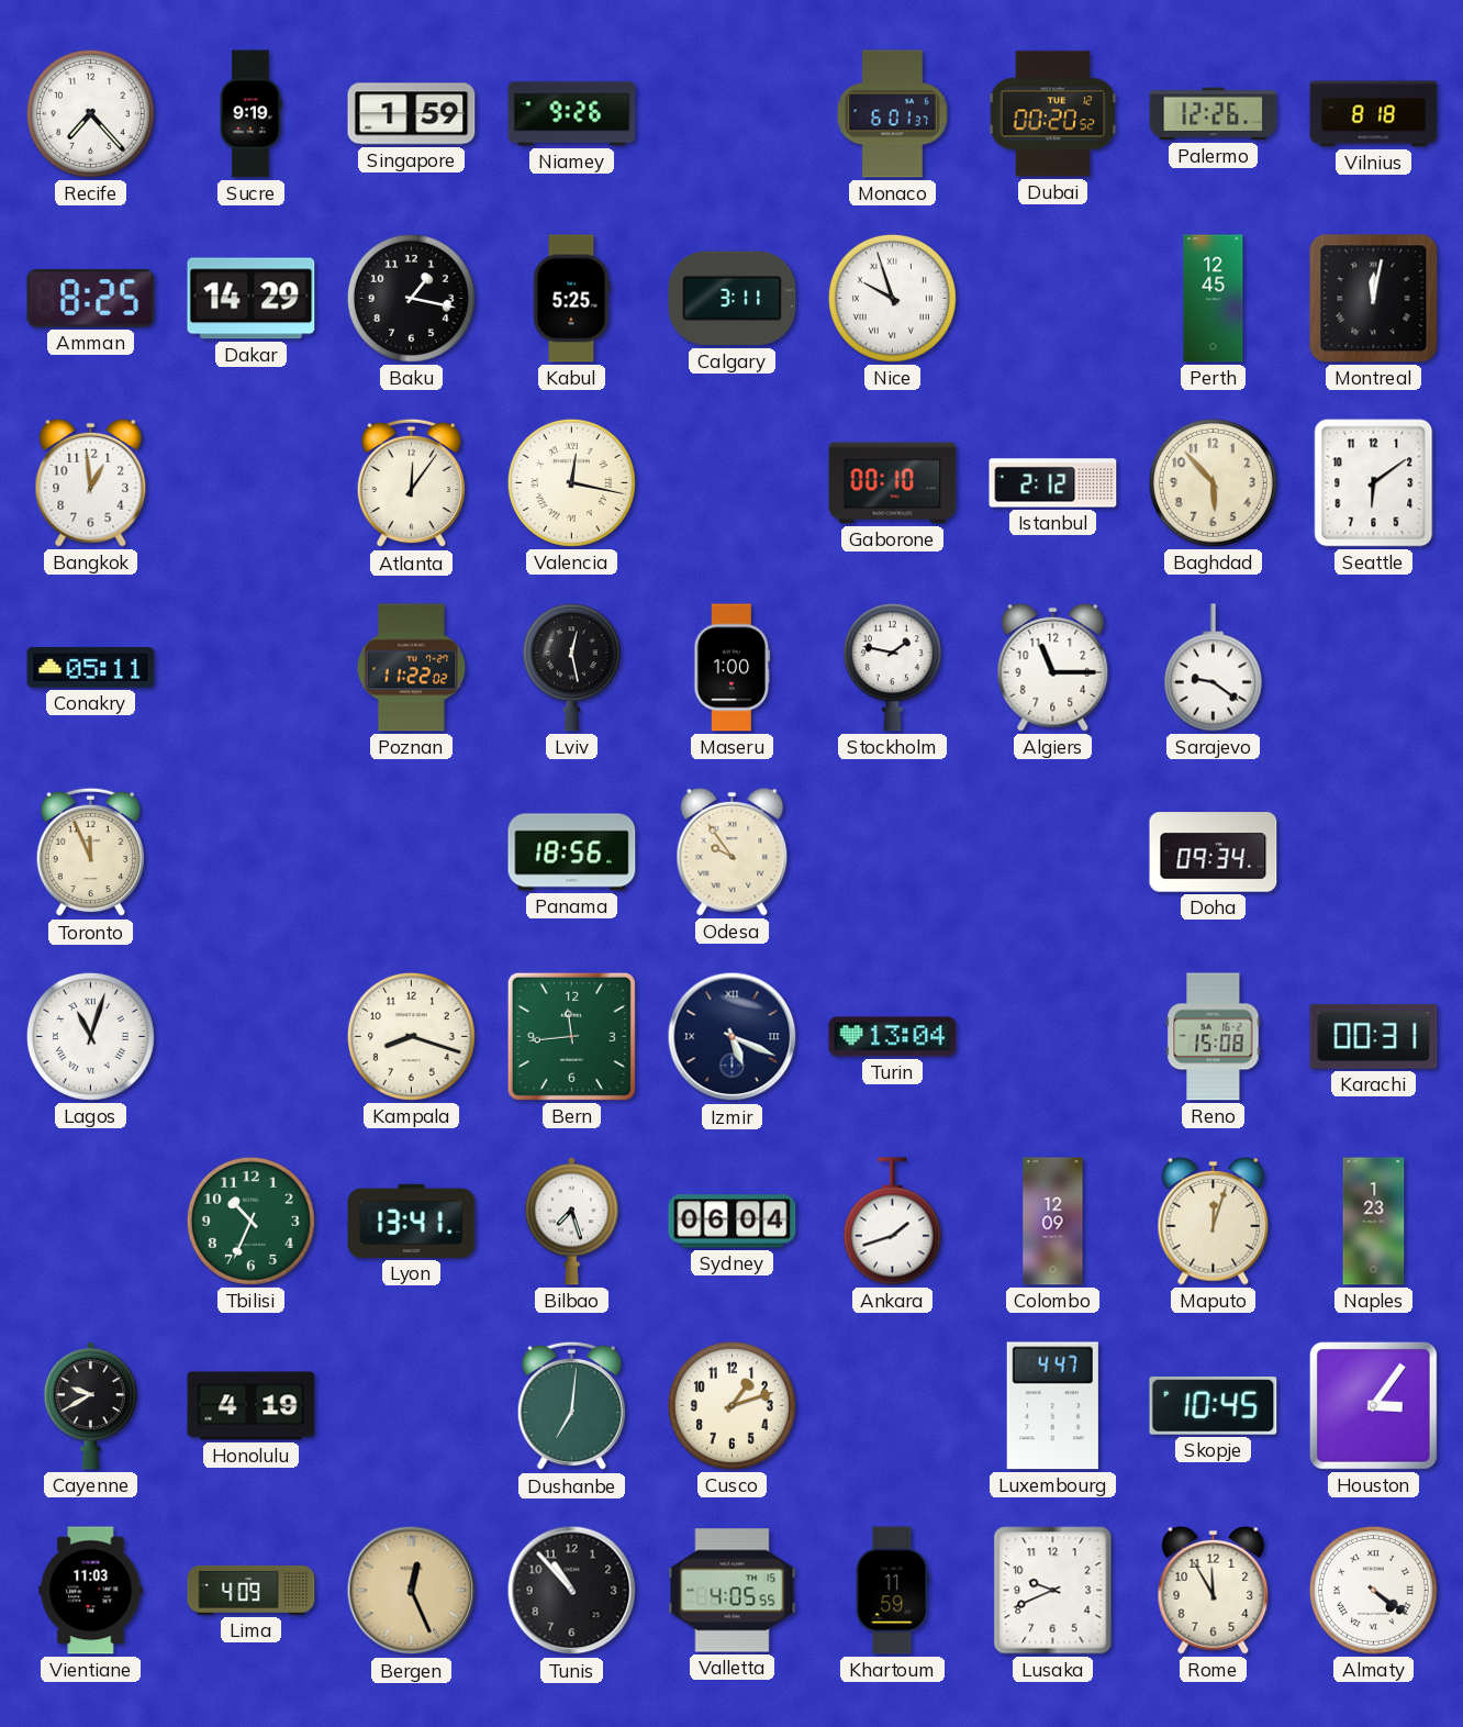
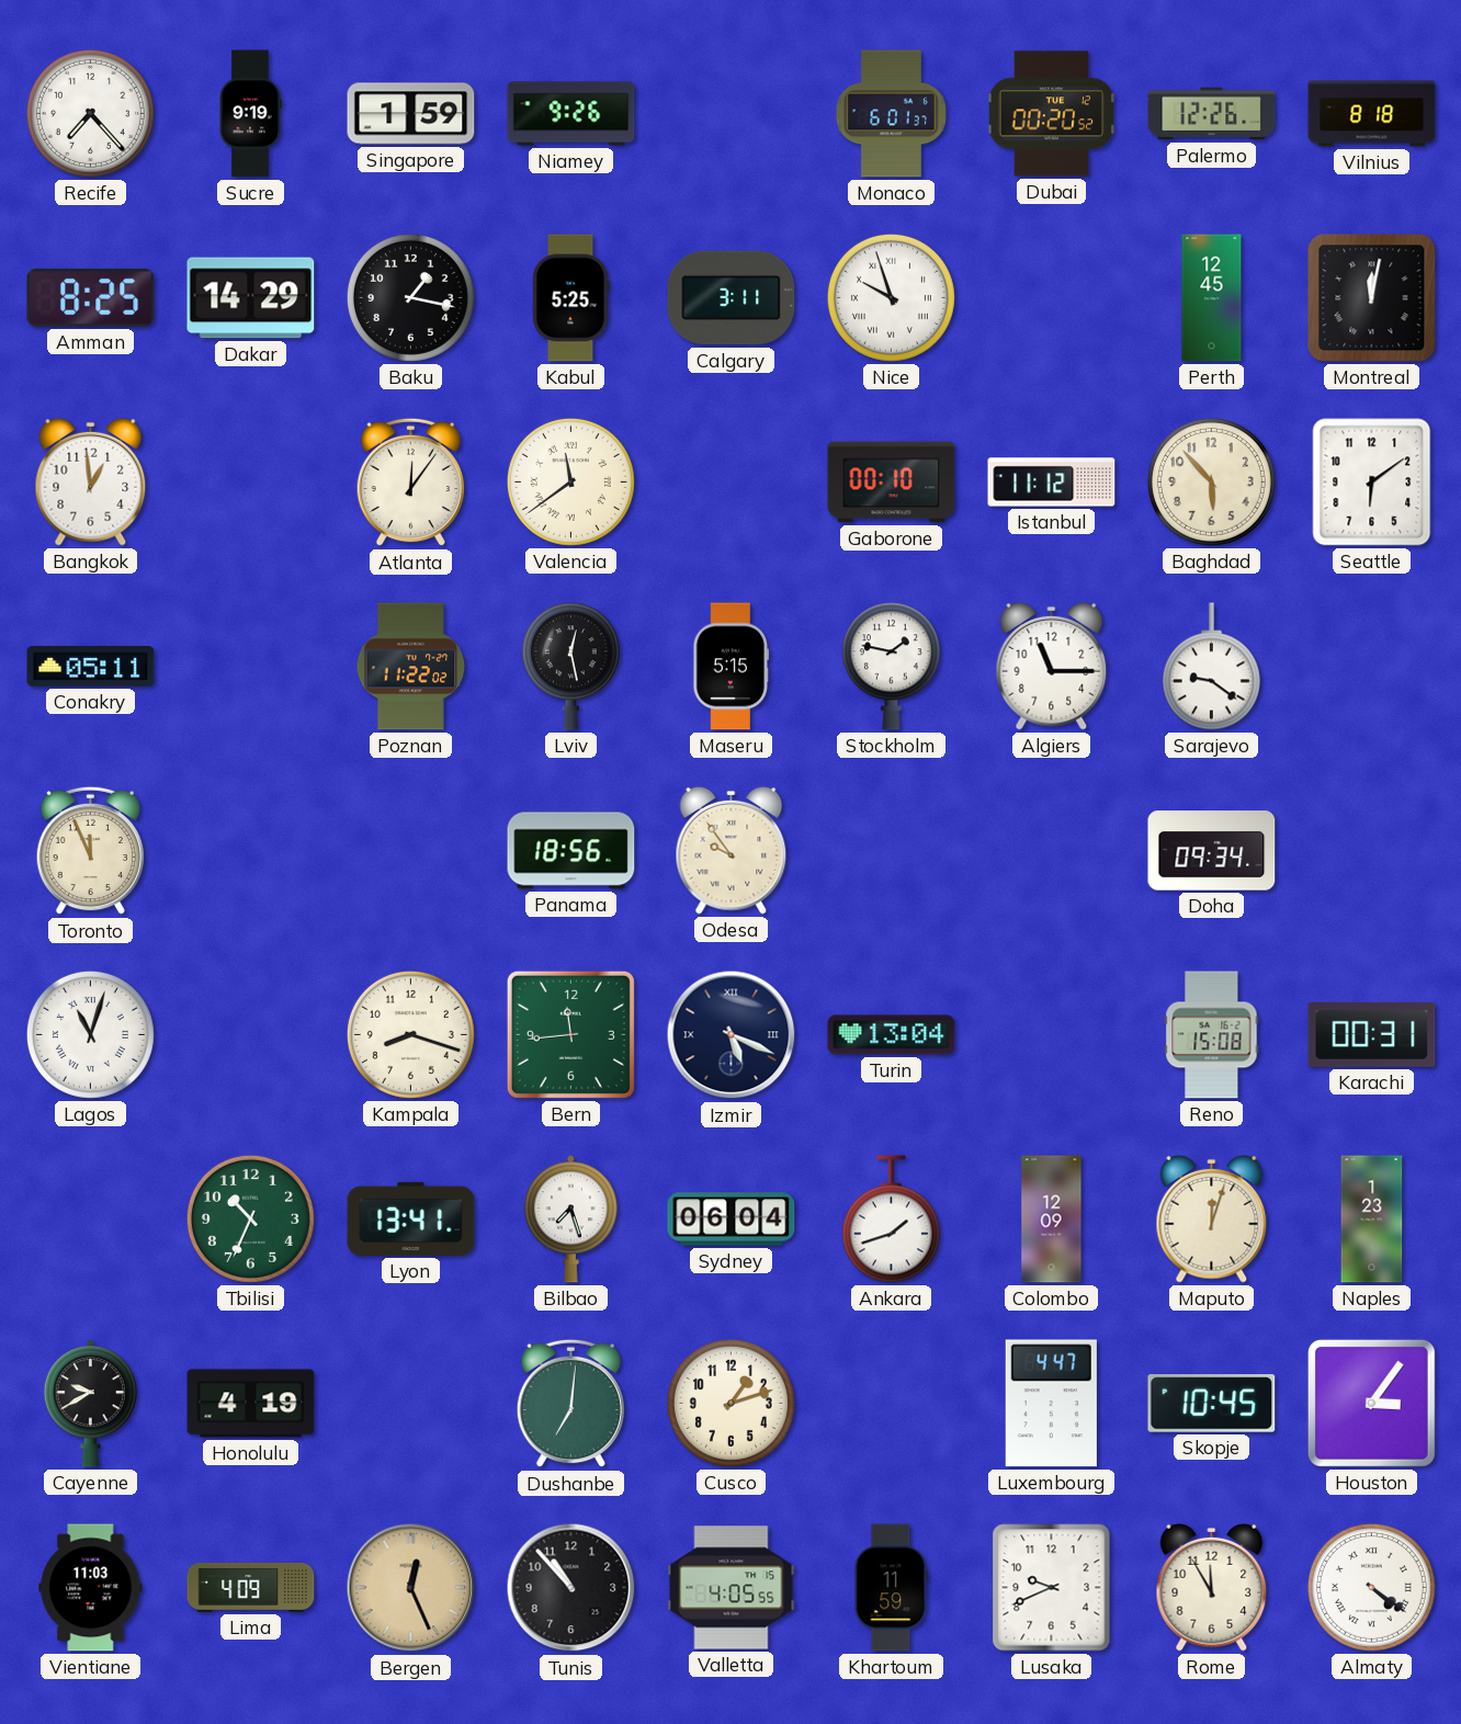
Valencia: 12:17 -> 11:39 (570, 481)
Istanbul: 2:12 -> 11:12 (1052, 483)
Maseru: 1:00 -> 5:15 (732, 667)
